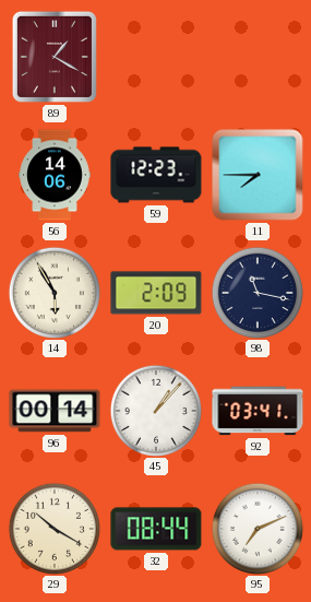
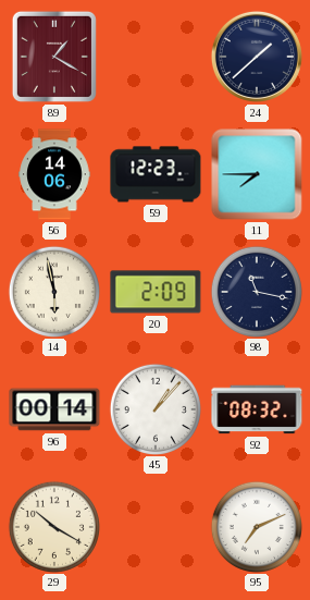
24: none -> 1:38 (257, 57)
14: 5:55 -> 5:58 (53, 291)
92: 03:41 -> 08:32 (257, 409)
32: 08:44 -> none (156, 529)
